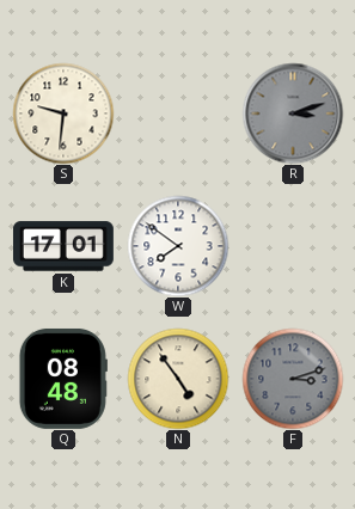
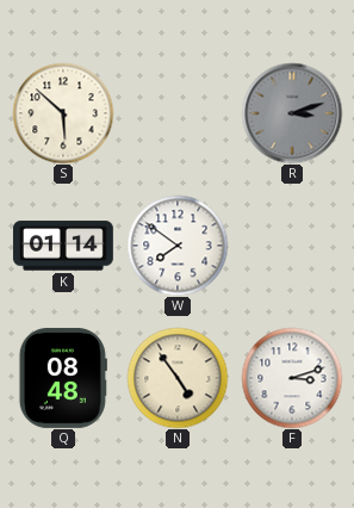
S: 9:31 -> 5:52 (63, 113)
K: 17:01 -> 01:14 (63, 246)
F dial: grey -> white (292, 378)
